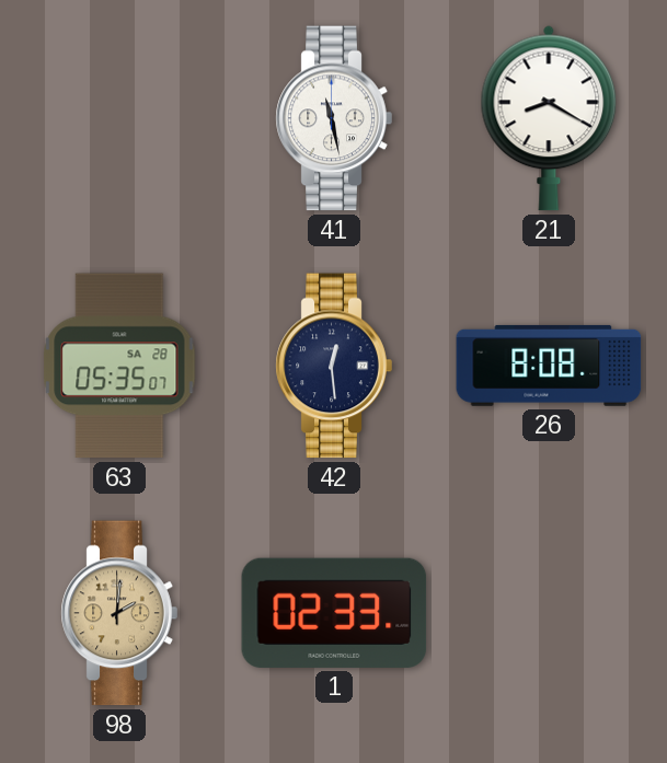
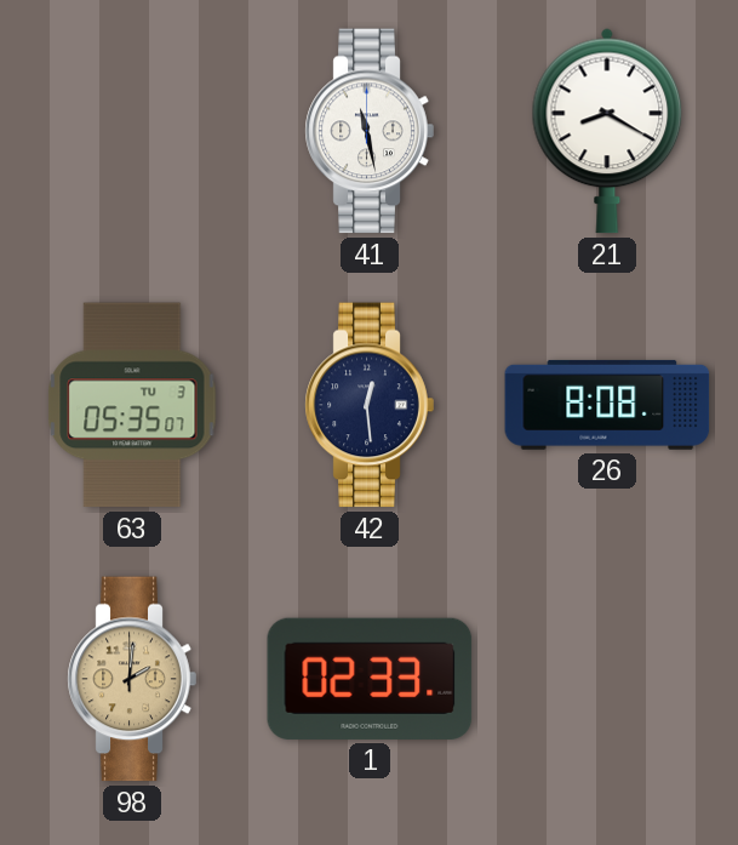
63 date: SA 28 -> TU 3 (132, 405)
